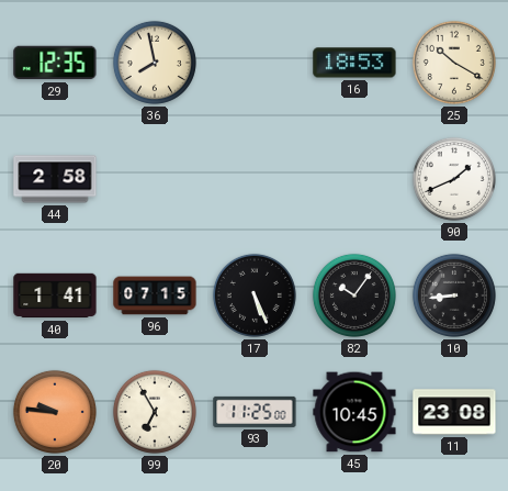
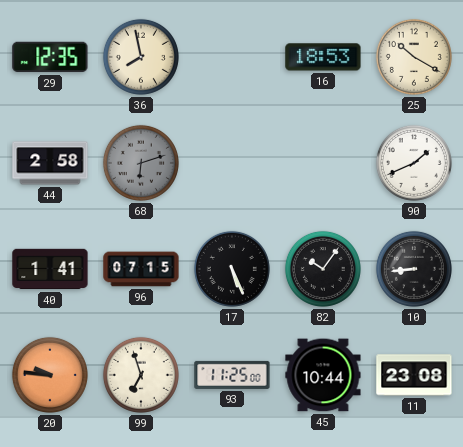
68: none -> 6:12 (141, 163)
99: 6:55 -> 6:57 (141, 375)
45: 10:45 -> 10:44 (323, 375)
